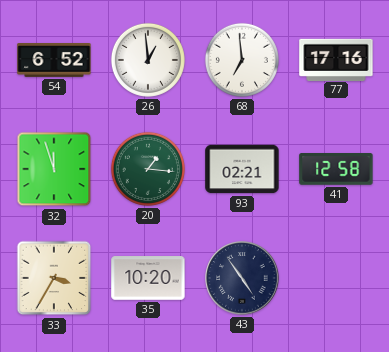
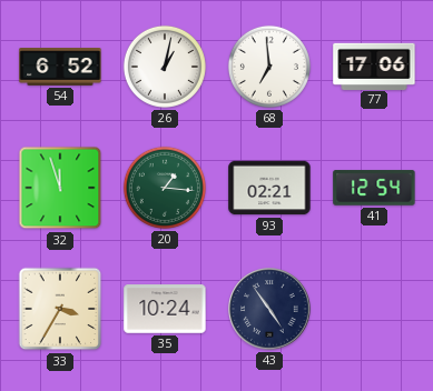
26: 12:59 -> 1:02 (165, 67)
77: 17:16 -> 17:06 (374, 66)
41: 12:58 -> 12:54 (374, 189)
35: 10:20 -> 10:24 (165, 309)
